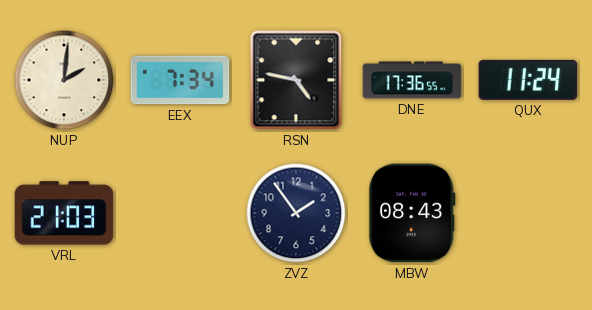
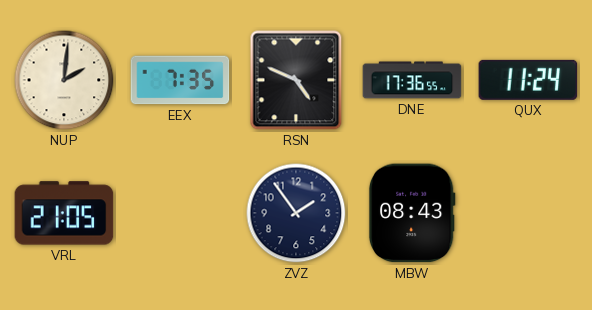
EEX: 7:34 -> 7:35 (180, 80)
RSN: 4:47 -> 4:49 (296, 80)
VRL: 21:03 -> 21:05 (64, 213)
